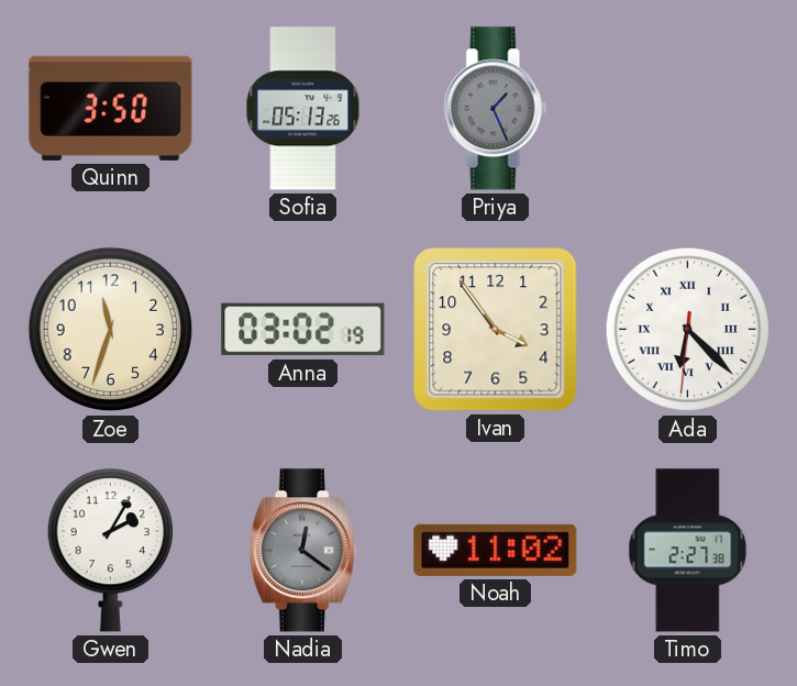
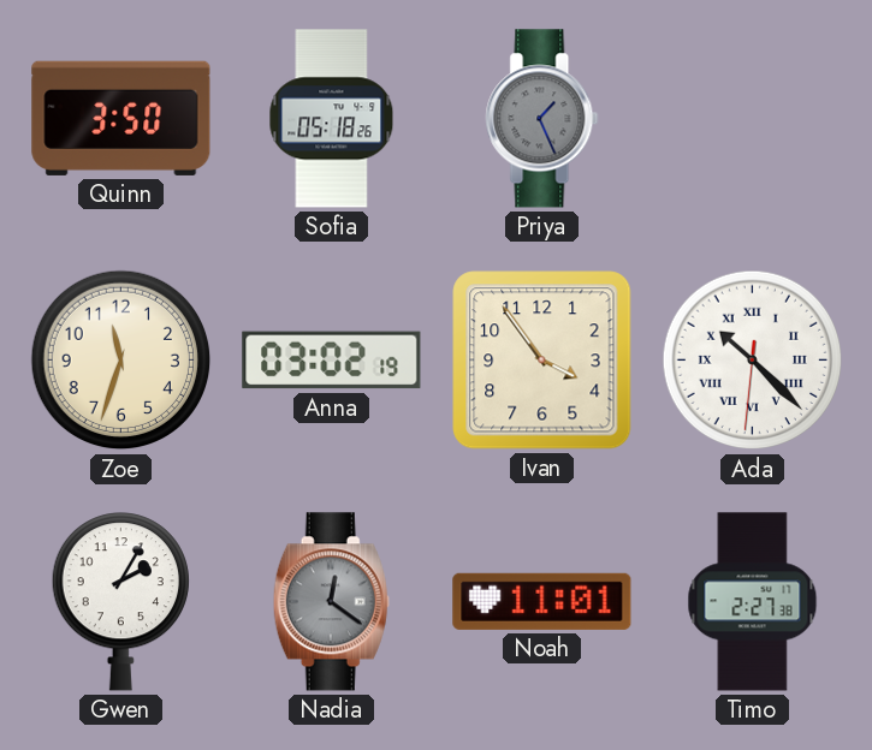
Sofia: 05:13 -> 05:18 (332, 119)
Ada: 6:22 -> 10:22 (753, 361)
Noah: 11:02 -> 11:01 (542, 601)
